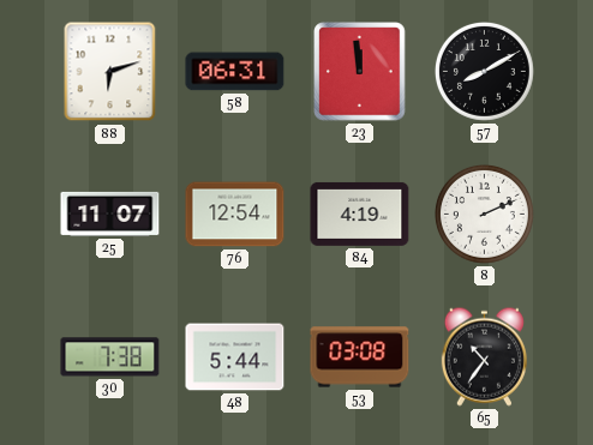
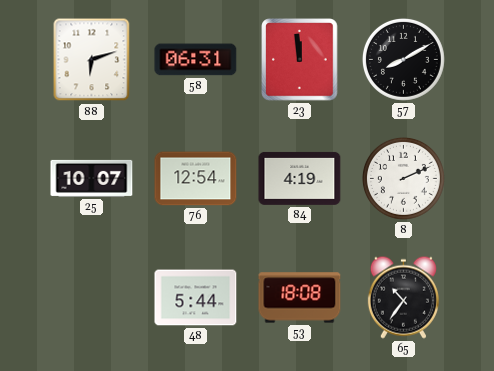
25: 11:07 -> 10:07 (92, 178)
30: 7:38 -> none (110, 357)
53: 03:08 -> 18:08 (300, 298)
